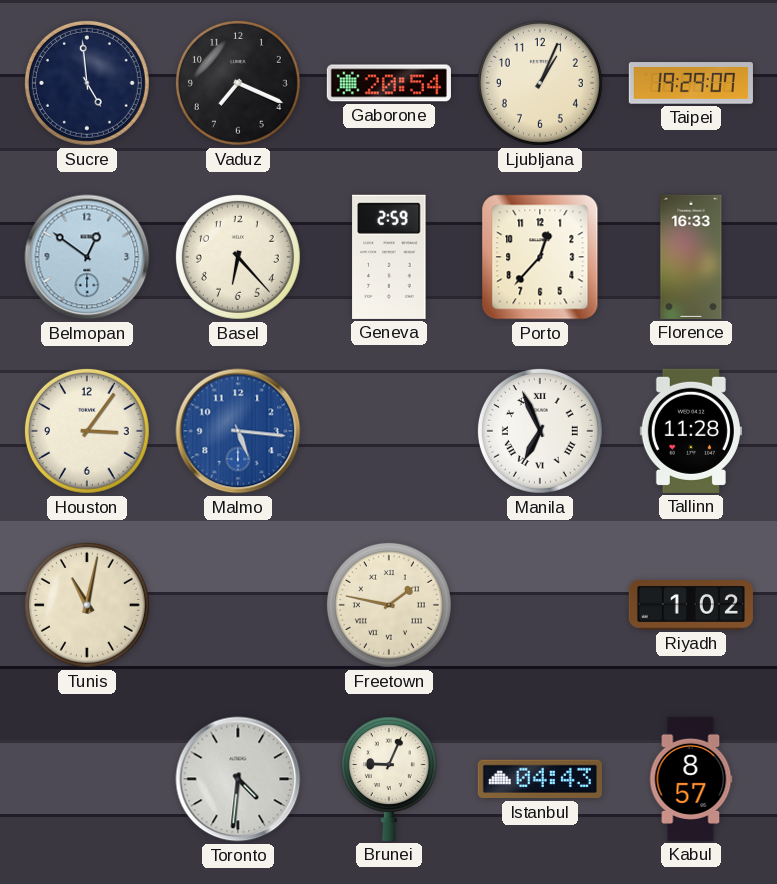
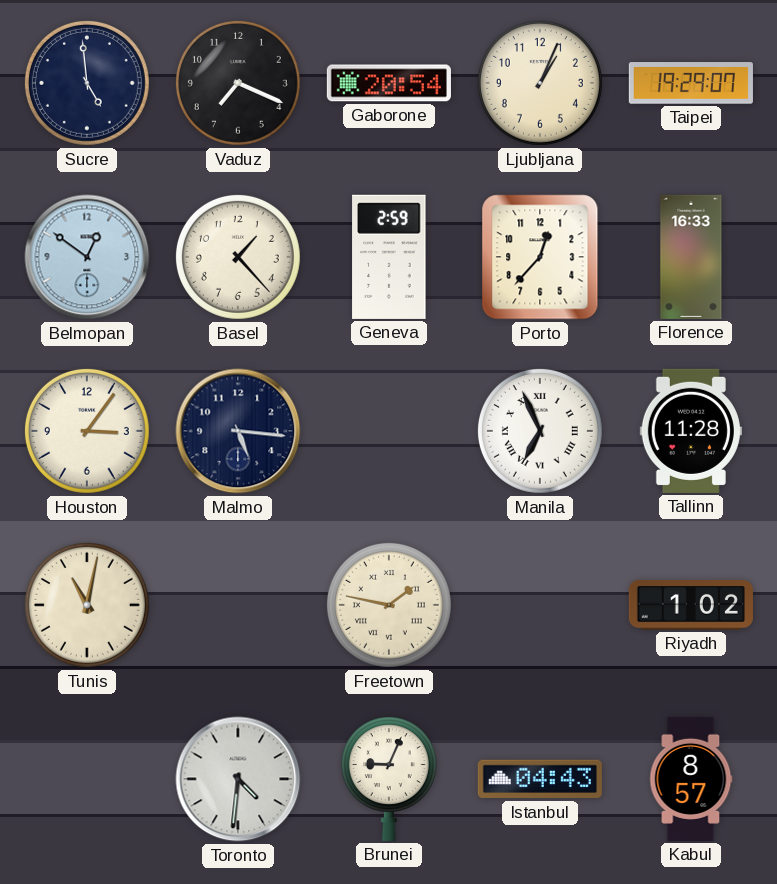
Basel: 6:23 -> 1:23 (238, 257)
Malmo dial: blue -> navy (238, 431)
